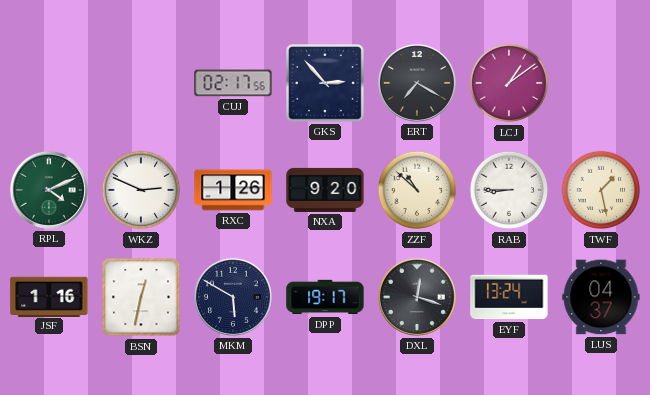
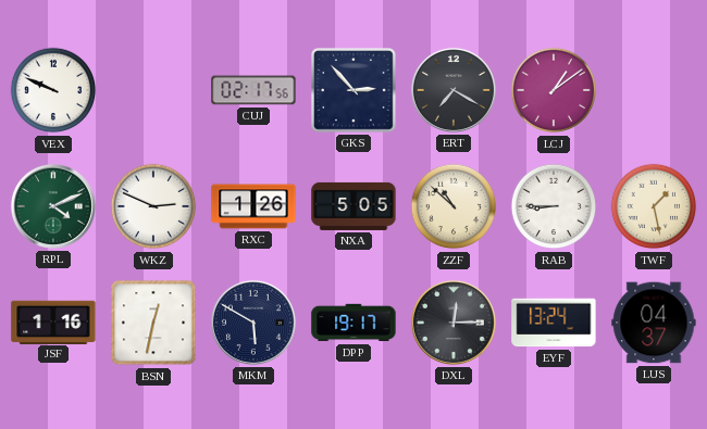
VEX: none -> 9:49 (53, 90)
NXA: 9:20 -> 5:05 (353, 206)
DXL: 12:18 -> 12:15 (454, 323)
